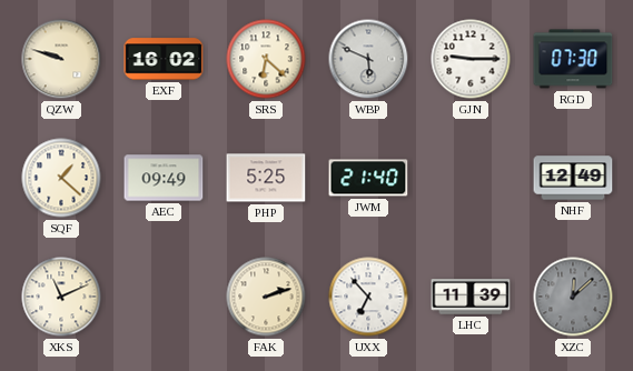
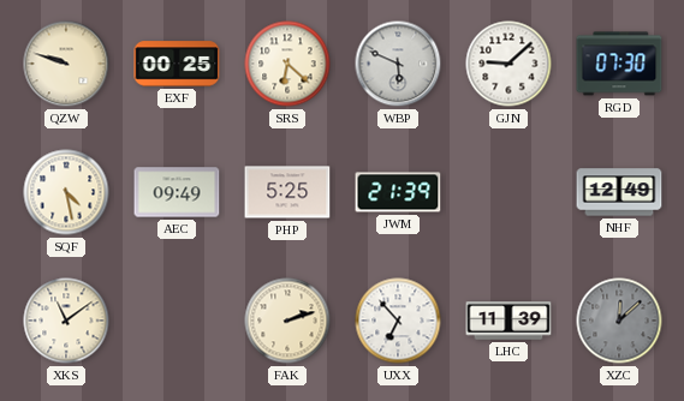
EXF: 16:02 -> 00:25 (177, 64)
GJN: 9:15 -> 9:08 (508, 64)
SQF: 1:22 -> 4:28 (66, 192)
JWM: 21:40 -> 21:39 (398, 192)
XKS: 11:11 -> 11:09 (66, 321)
